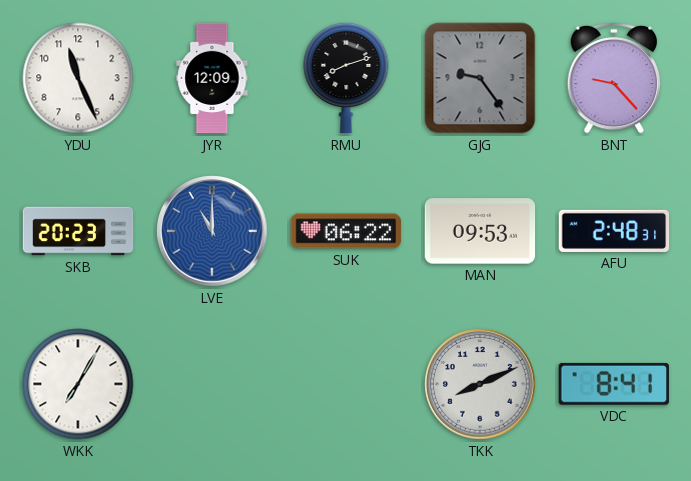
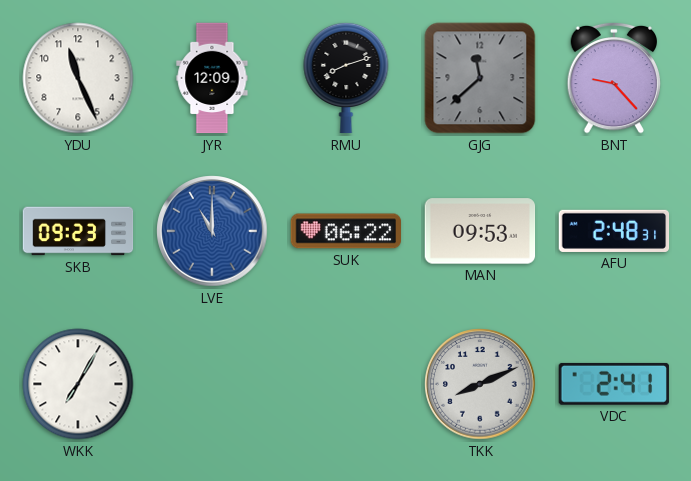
GJG: 9:24 -> 11:38 (480, 78)
SKB: 20:23 -> 09:23 (78, 231)
VDC: 8:41 -> 2:41 (614, 384)
